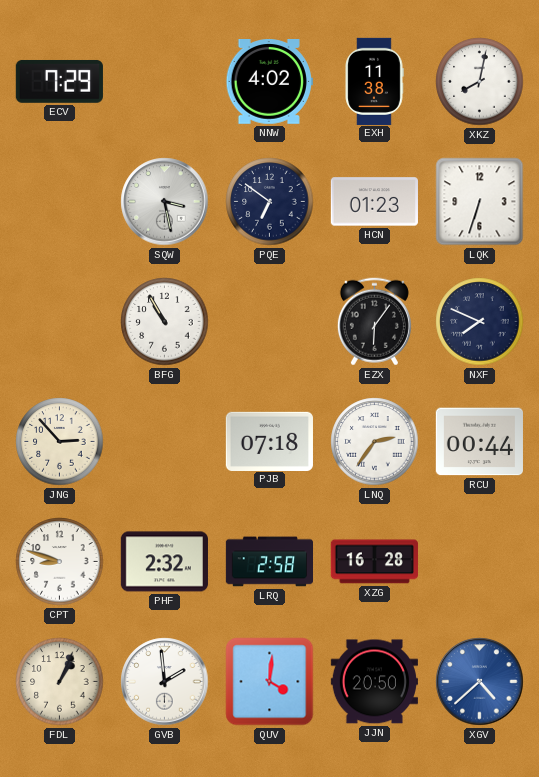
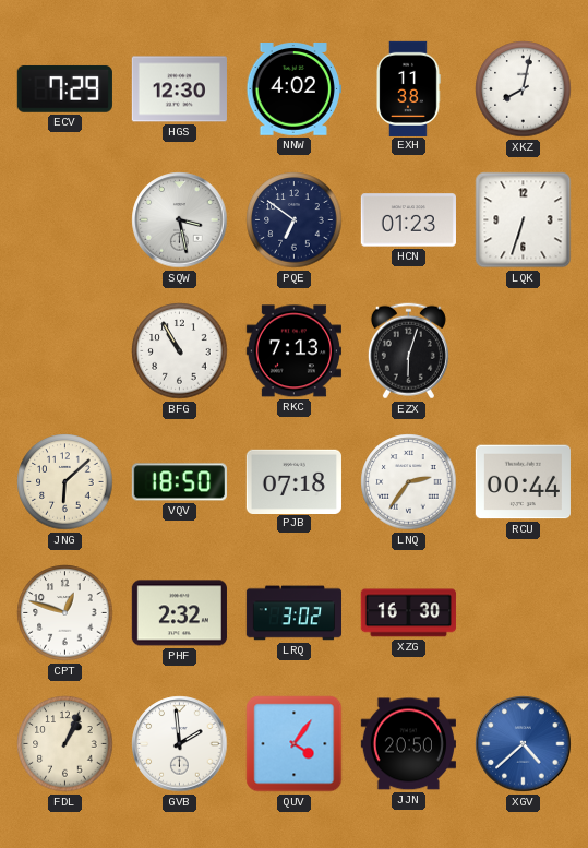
HGS: none -> 12:30 (179, 89)
RKC: none -> 7:13 (293, 351)
EZX: 6:06 -> 6:03 (408, 351)
NXF: 7:49 -> none (480, 322)
JNG: 2:53 -> 6:08 (65, 482)
VQV: none -> 18:50 (179, 482)
CPT: 8:48 -> 12:48 (65, 613)
LRQ: 2:58 -> 3:02 (293, 613)
XZG: 16:28 -> 16:30 (408, 613)
QUV: 4:01 -> 4:06 (295, 744)
